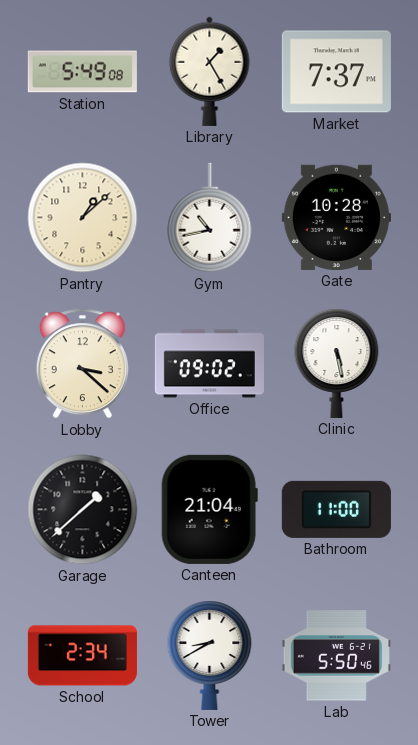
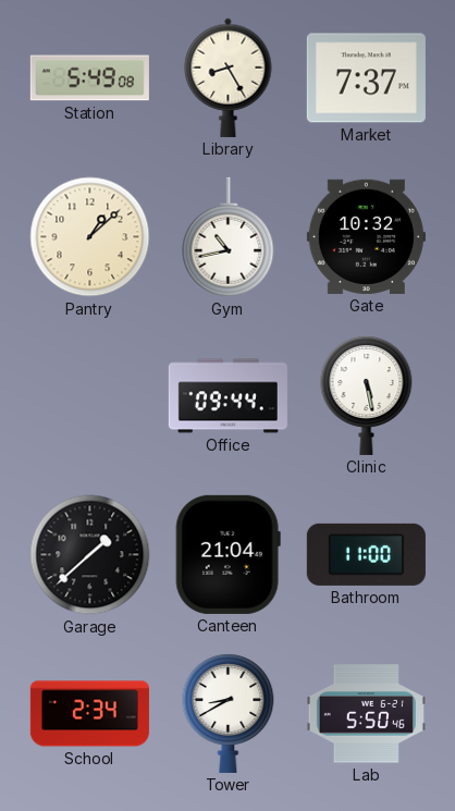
Library: 1:25 -> 8:25 (229, 77)
Gate: 10:28 -> 10:32 (366, 236)
Lobby: 3:22 -> none (82, 364)
Office: 09:02 -> 09:44 (228, 396)
